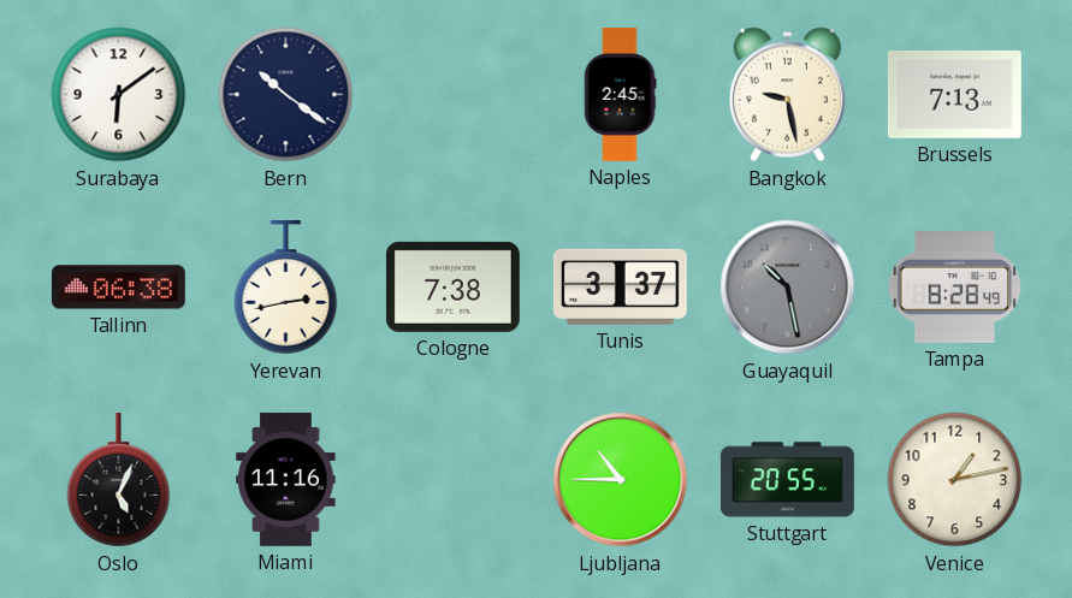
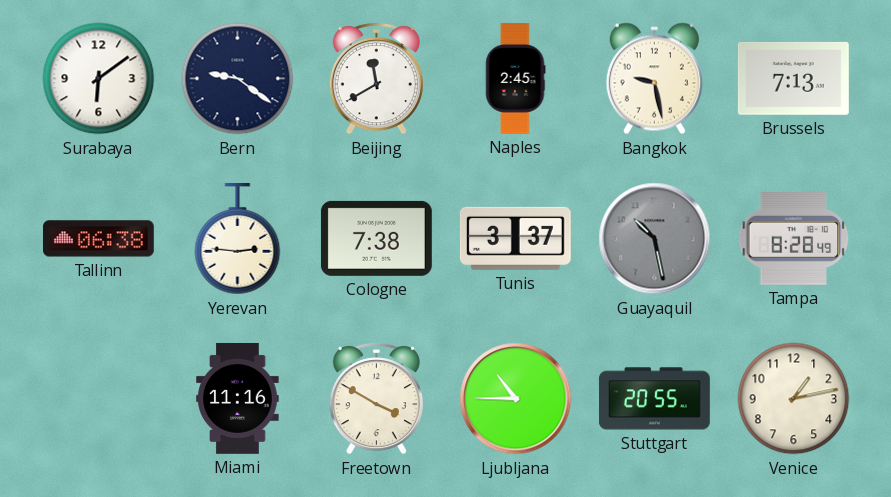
Bern: 10:21 -> 9:21 (238, 79)
Beijing: none -> 11:40 (376, 79)
Yerevan: 2:43 -> 2:46 (238, 239)
Oslo: 5:04 -> none (119, 480)
Freetown: none -> 3:50 (376, 399)
